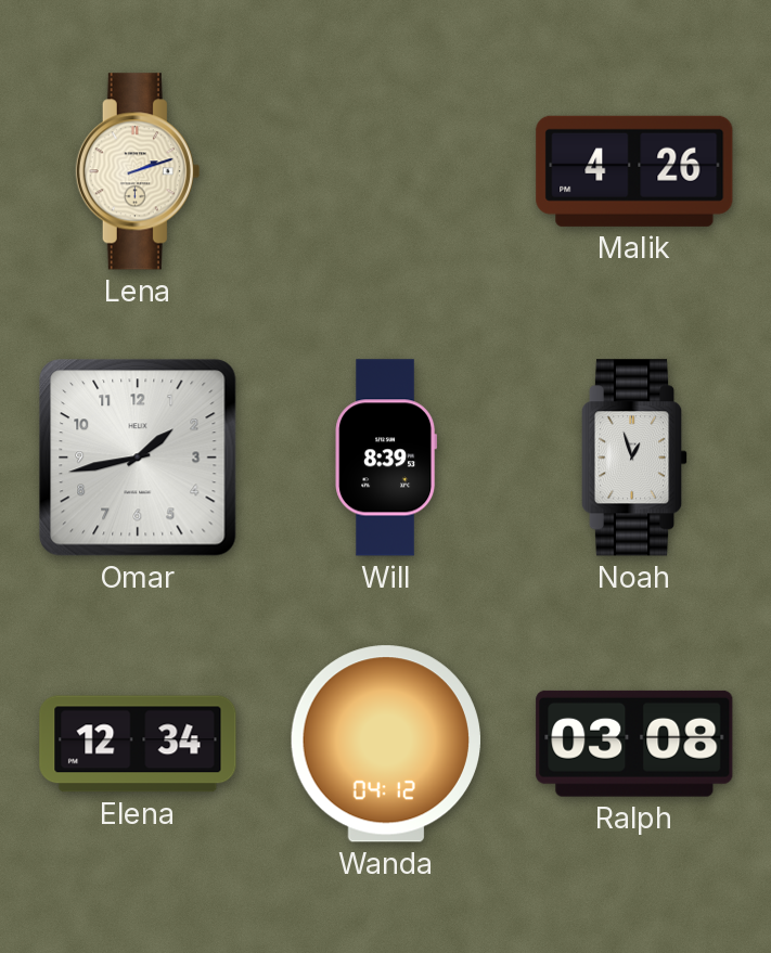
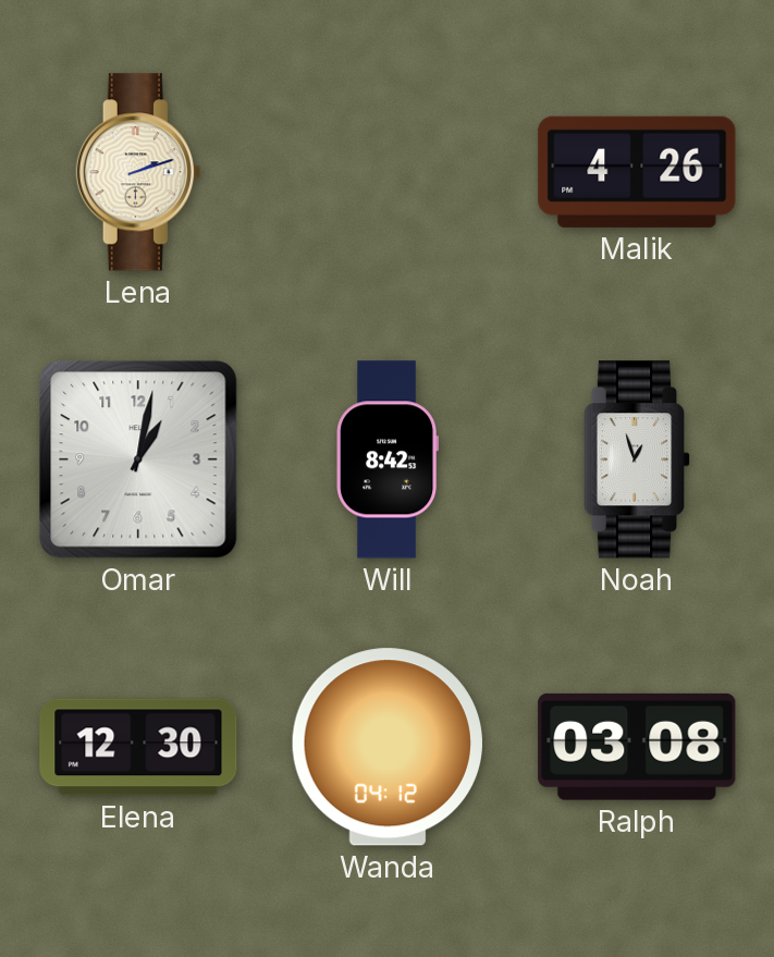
Omar: 1:43 -> 1:02 (138, 459)
Will: 8:39 -> 8:42 (388, 459)
Elena: 12:34 -> 12:30 (138, 747)
